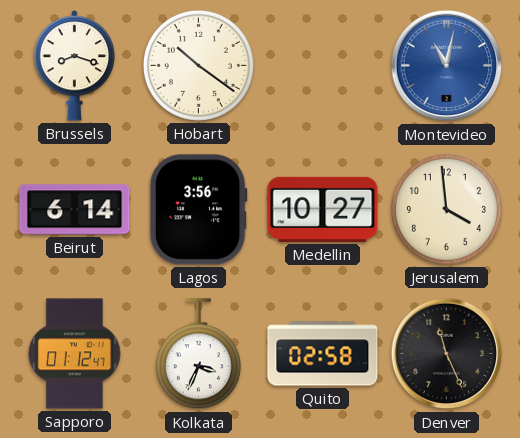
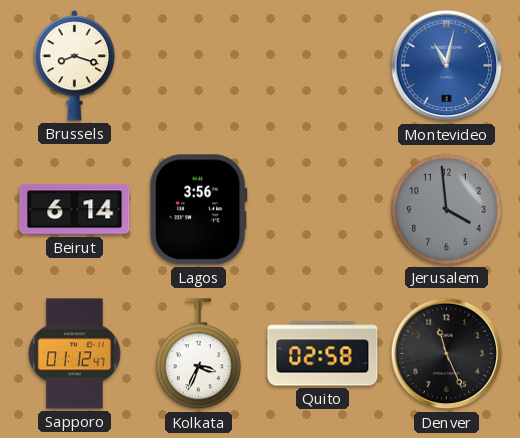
Hobart: 10:21 -> none (198, 65)
Medellin: 10:27 -> none (323, 209)
Jerusalem dial: cream -> grey (446, 209)
